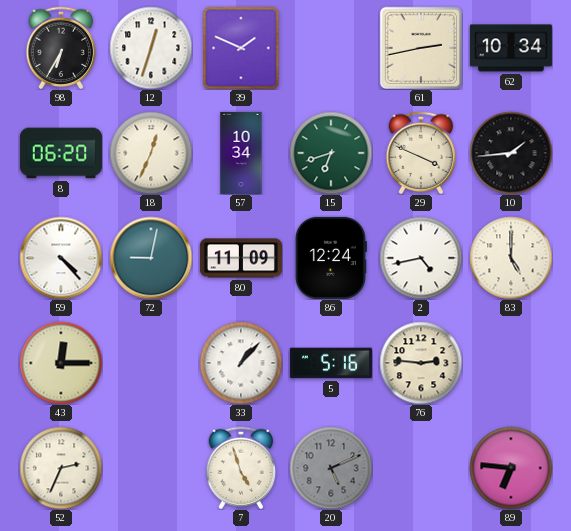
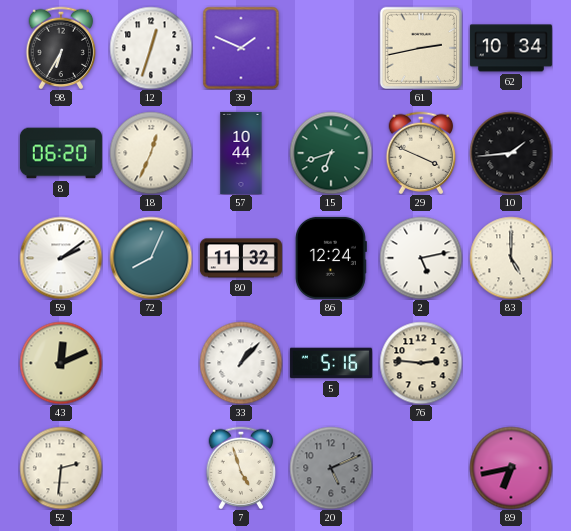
57: 10:34 -> 10:44 (241, 153)
59: 4:23 -> 2:09 (61, 258)
72: 9:02 -> 8:04 (151, 258)
80: 11:09 -> 11:32 (241, 258)
2: 4:43 -> 5:13 (421, 258)
43: 12:15 -> 12:11 (61, 363)
52: 2:34 -> 2:31 (61, 468)
89: 6:46 -> 6:43 (511, 468)
